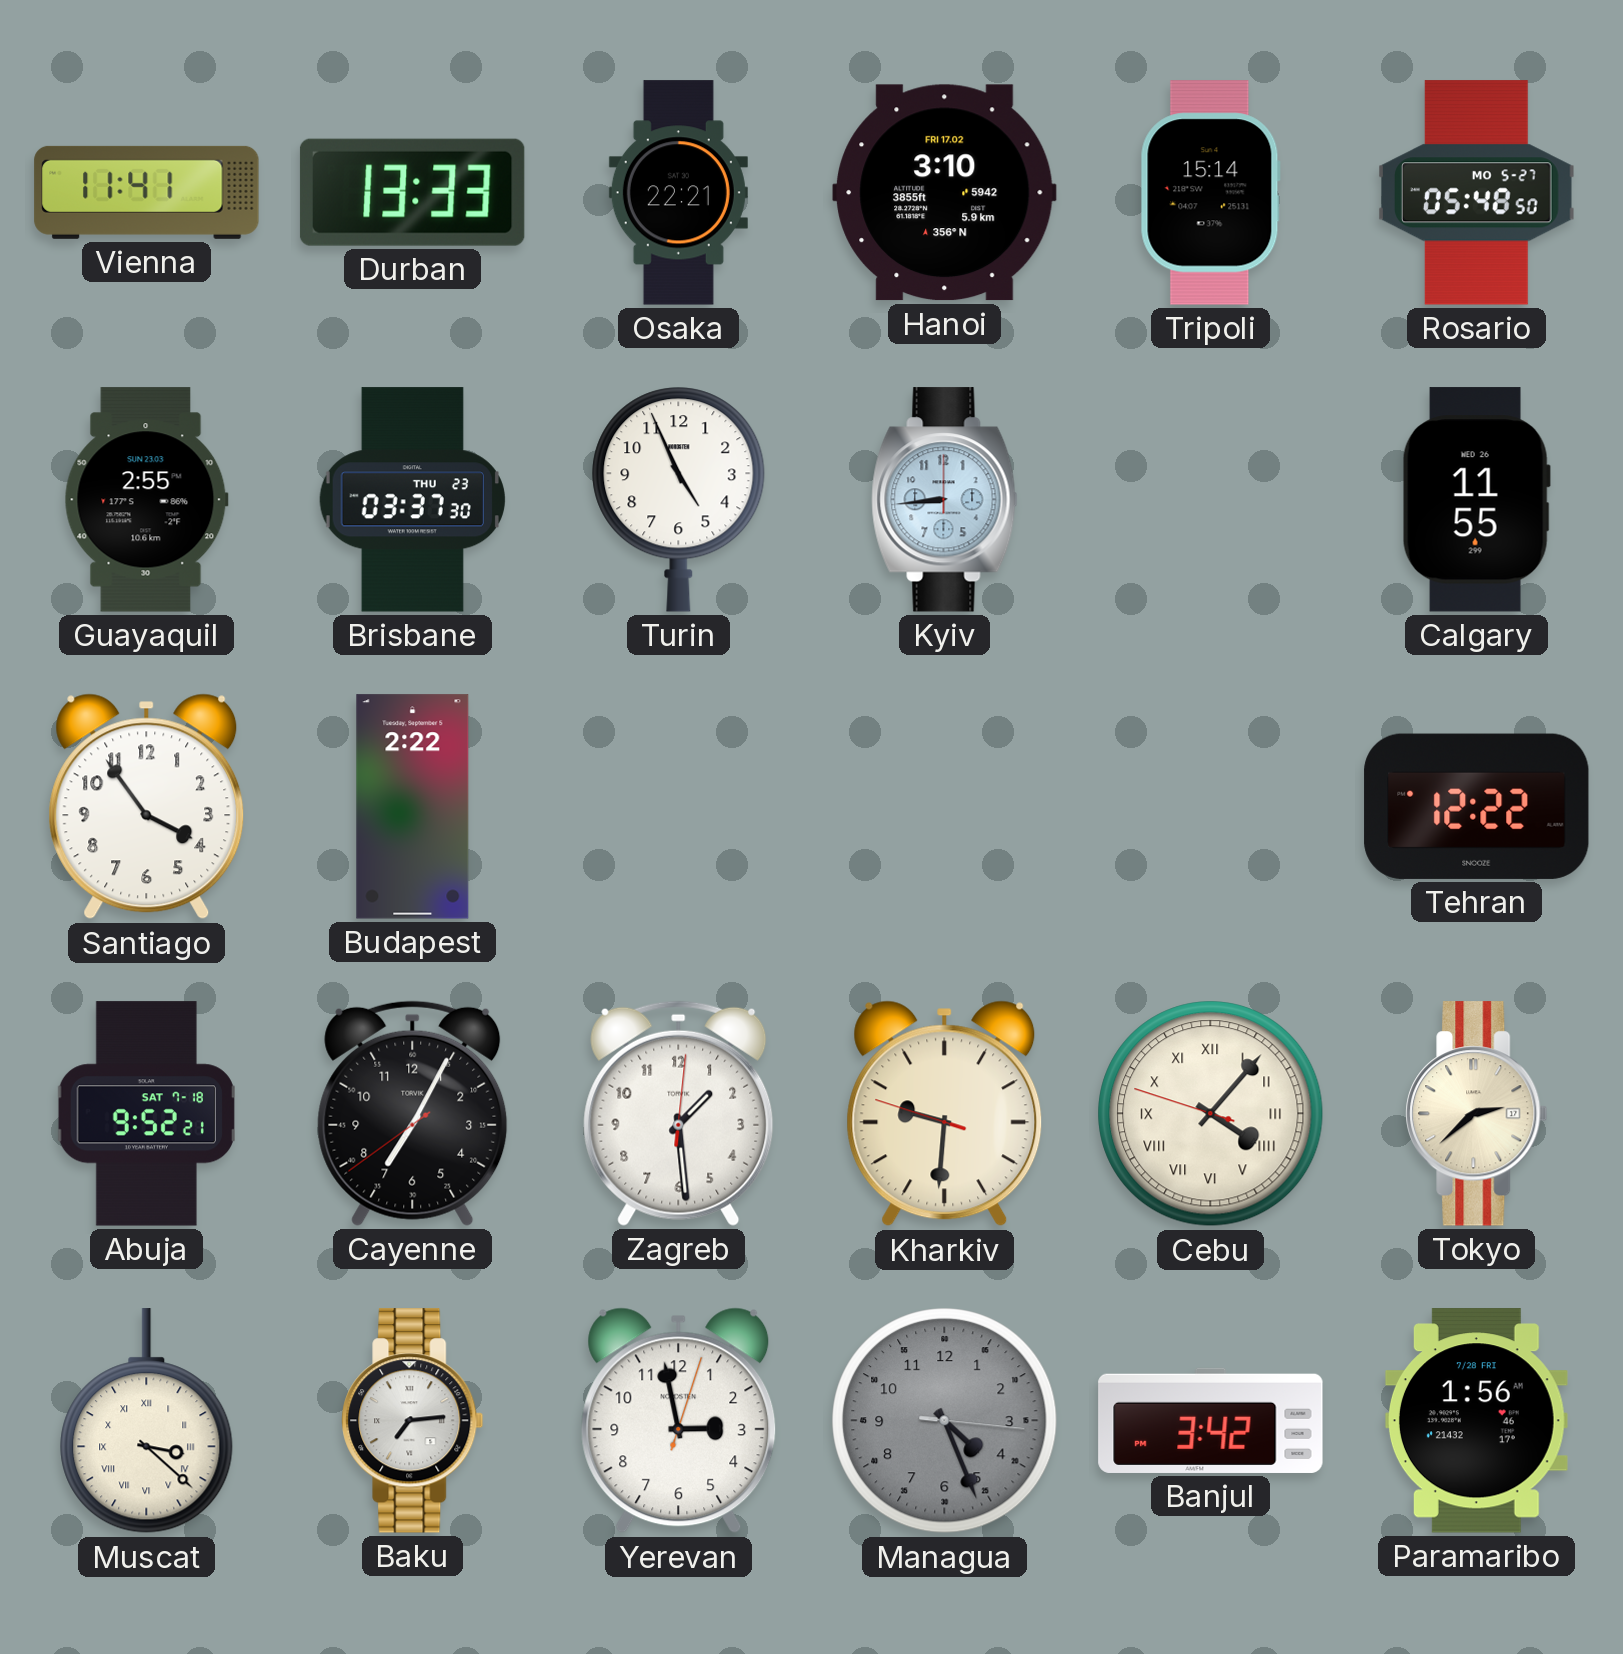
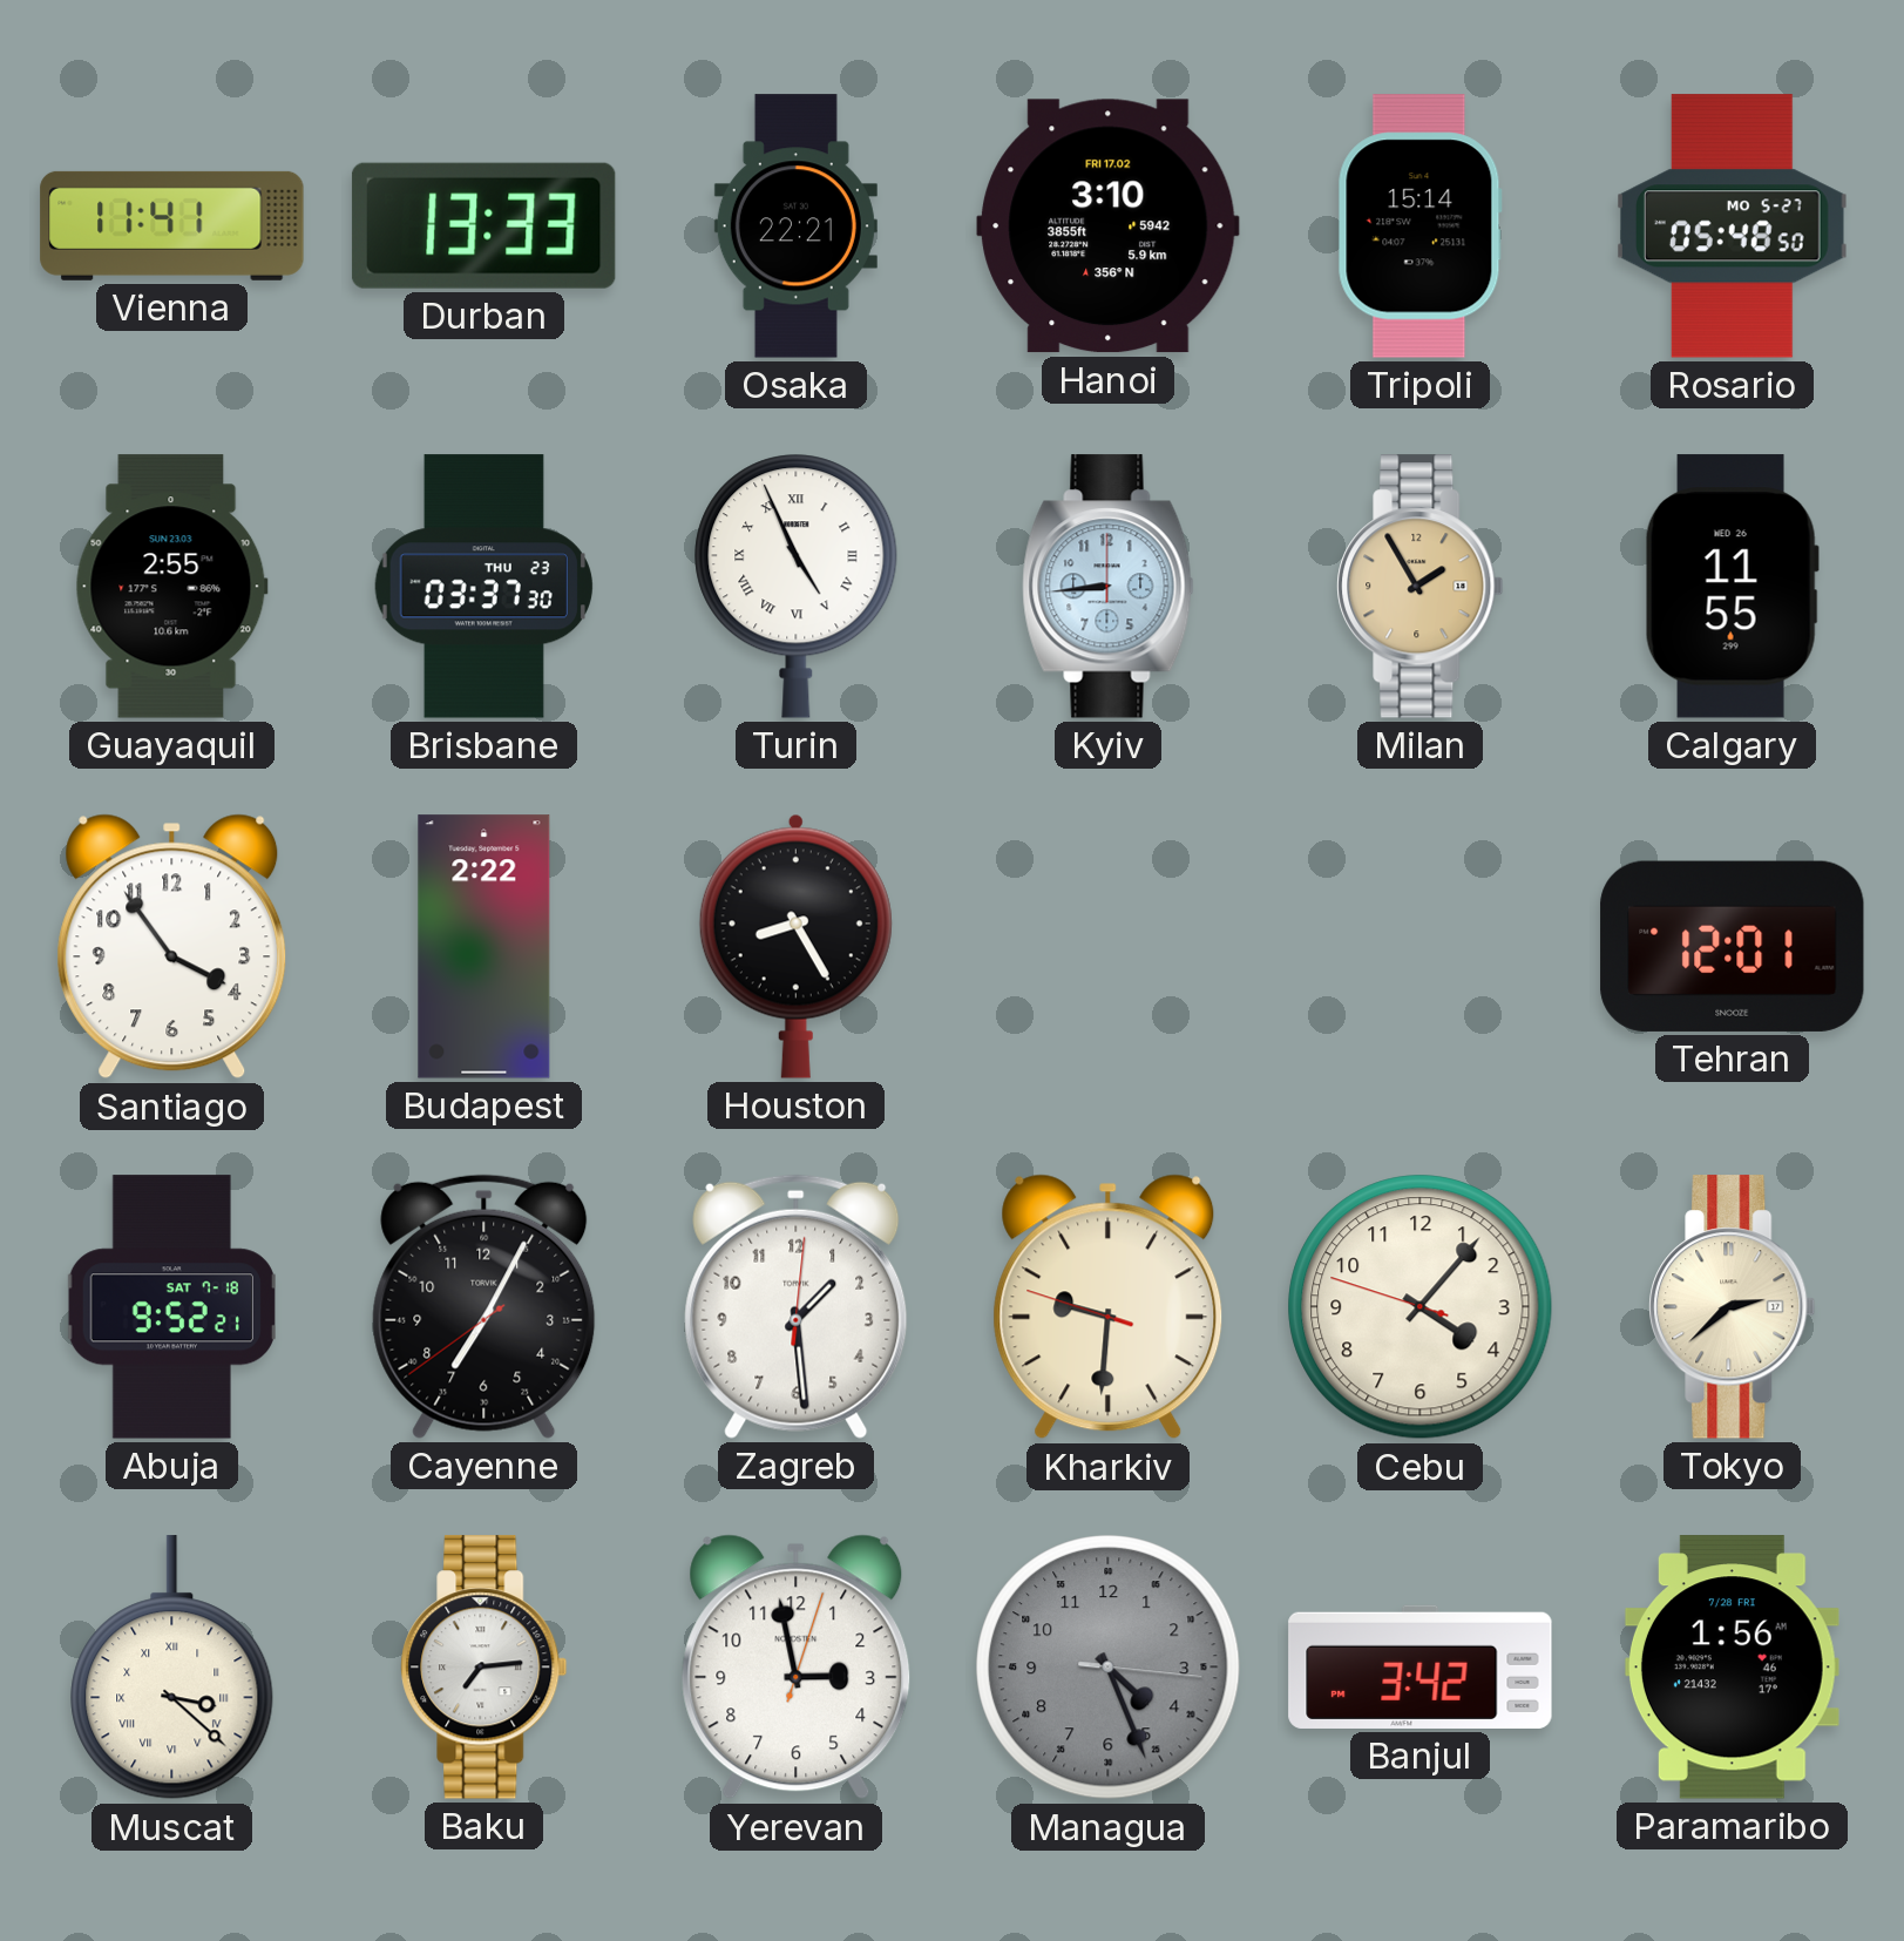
Turin numerals: Arabic -> Roman (797, 586)
Milan: none -> 1:55 (1421, 587)
Houston: none -> 8:25 (795, 946)
Tehran: 12:22 -> 12:01 (1733, 946)
Cebu numerals: Roman -> Arabic (1421, 1307)
